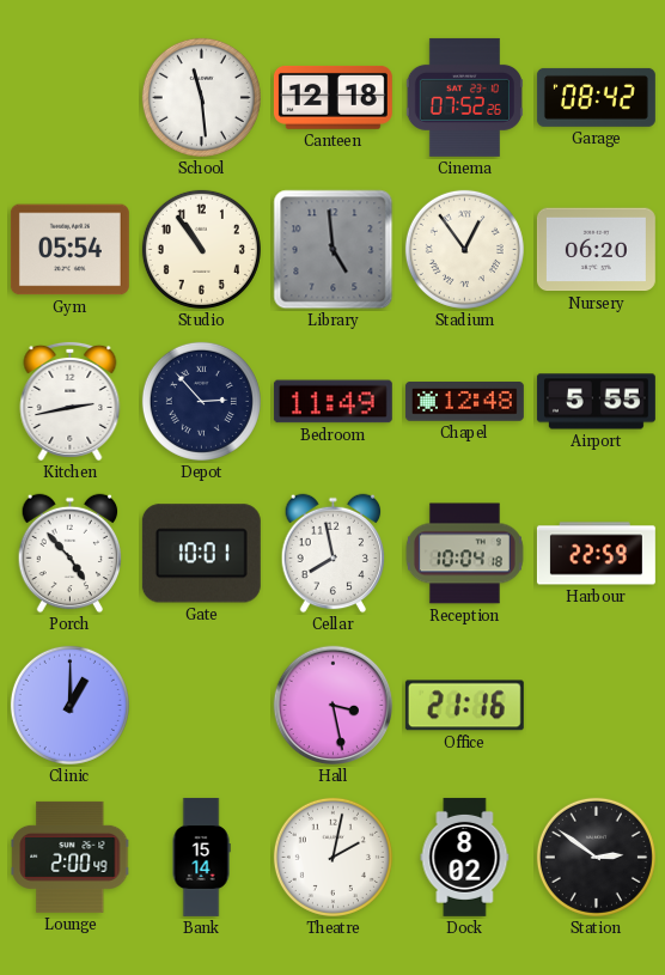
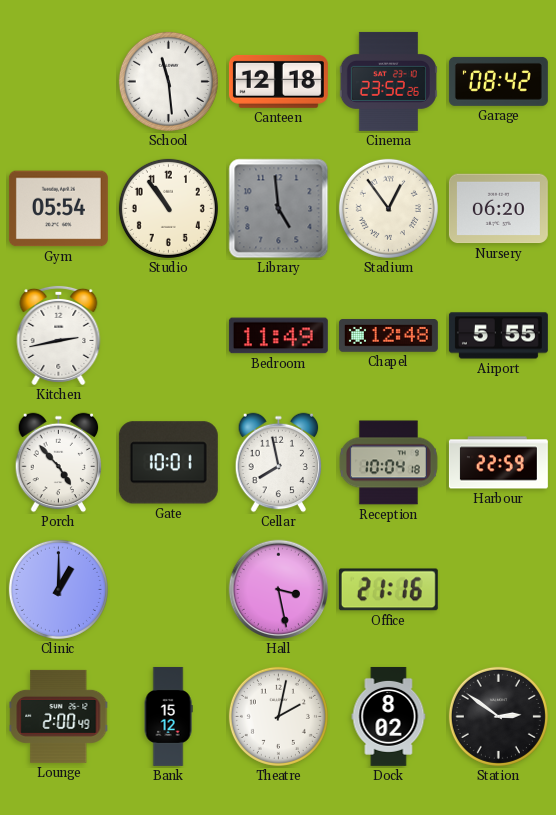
Cinema: 07:52 -> 23:52 (388, 81)
Depot: 2:53 -> none (201, 401)
Bank: 15:14 -> 15:12 (168, 716)
